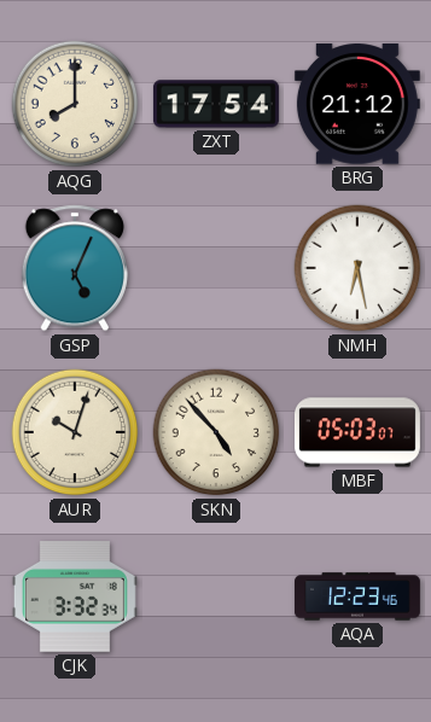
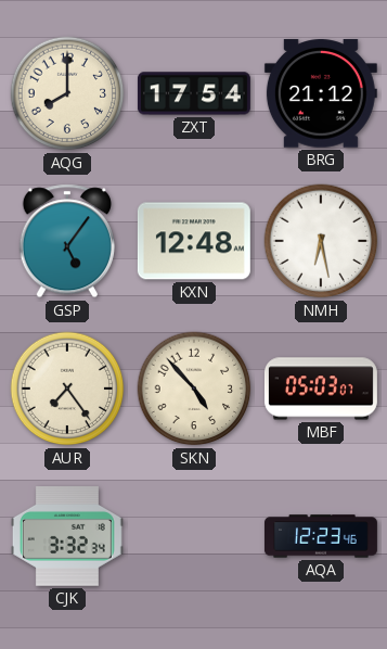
GSP: 5:04 -> 5:06 (67, 241)
KXN: none -> 12:48 (194, 241)
AUR: 10:03 -> 7:24 (67, 389)
